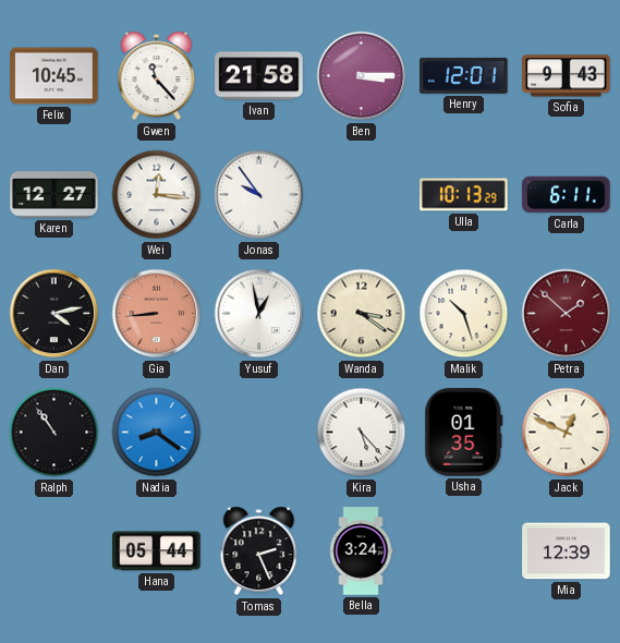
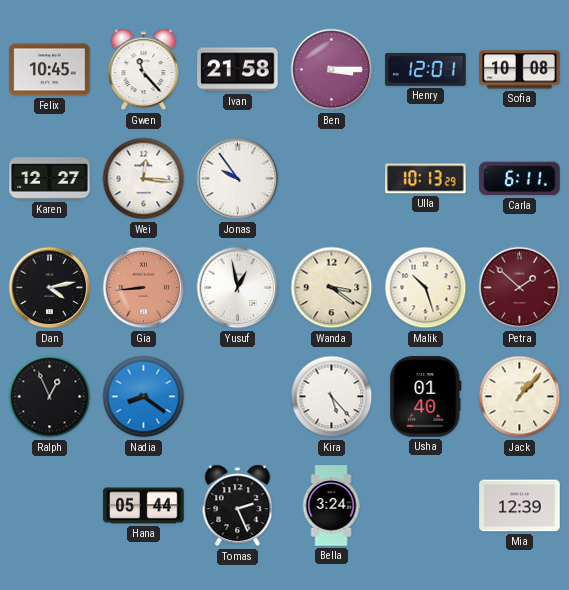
Sofia: 9:43 -> 10:08 (520, 70)
Ralph: 10:54 -> 12:56 (50, 397)
Usha: 01:35 -> 01:40 (426, 397)
Jack: 12:49 -> 1:07 (520, 397)
